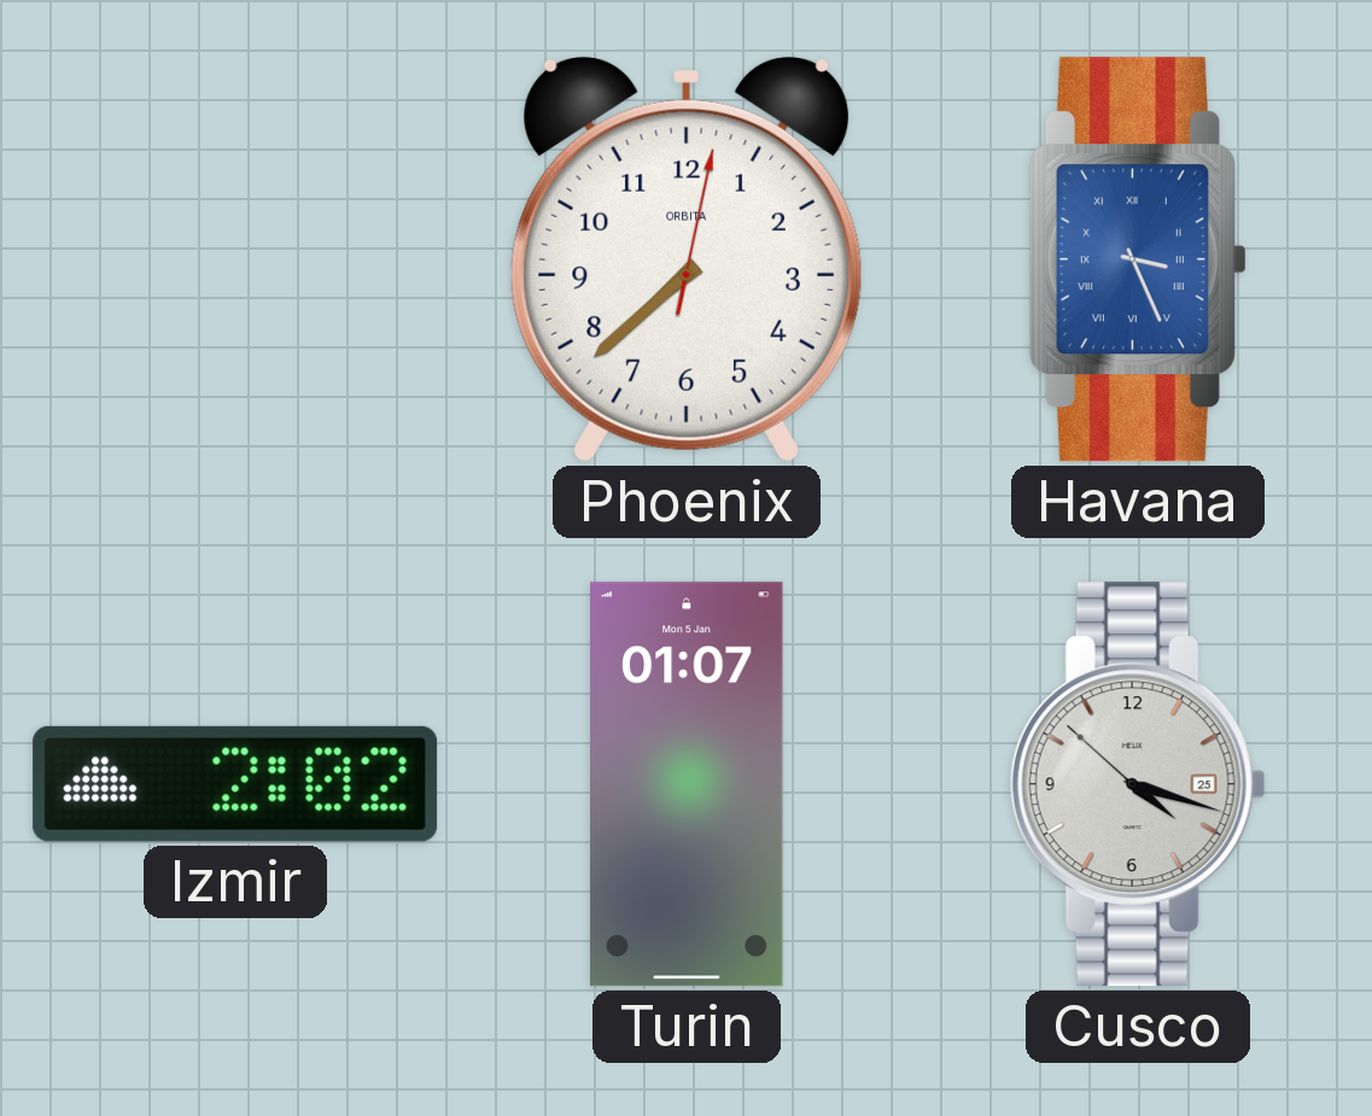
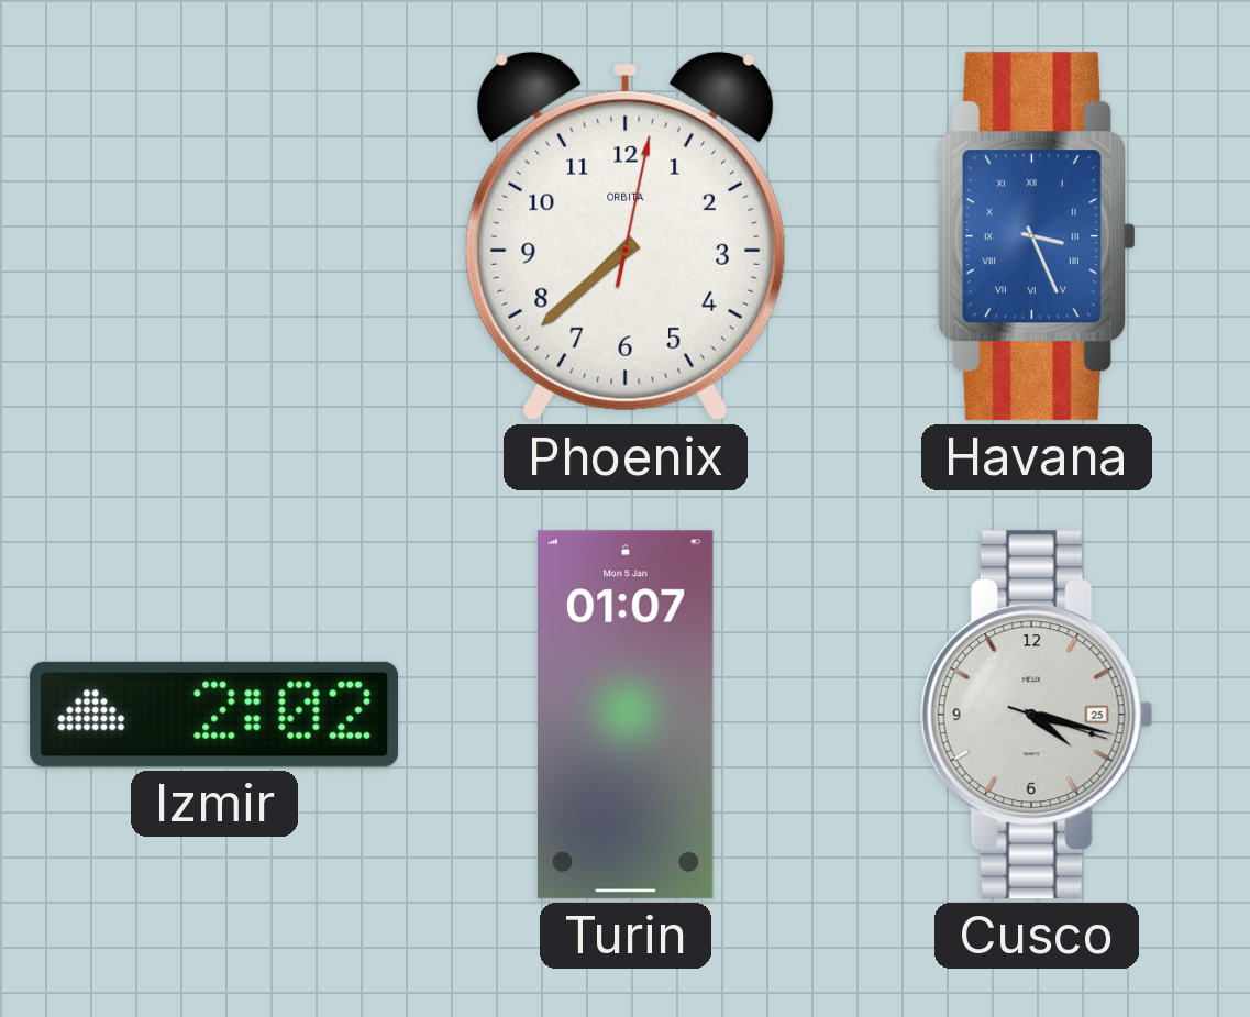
Cusco: 4:17:52 -> 4:17:18 (1037, 715)
